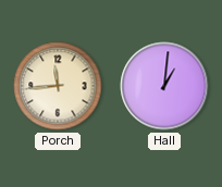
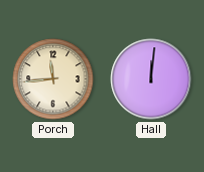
Hall: 1:01 -> 12:01 (151, 79)
